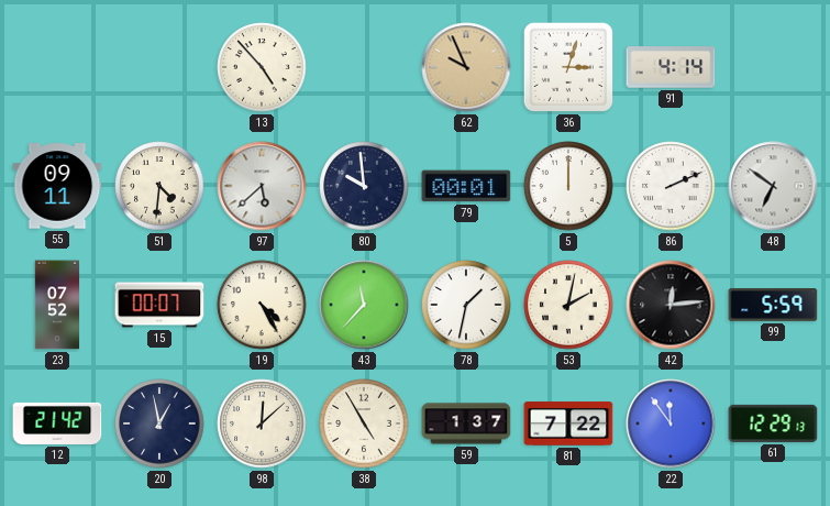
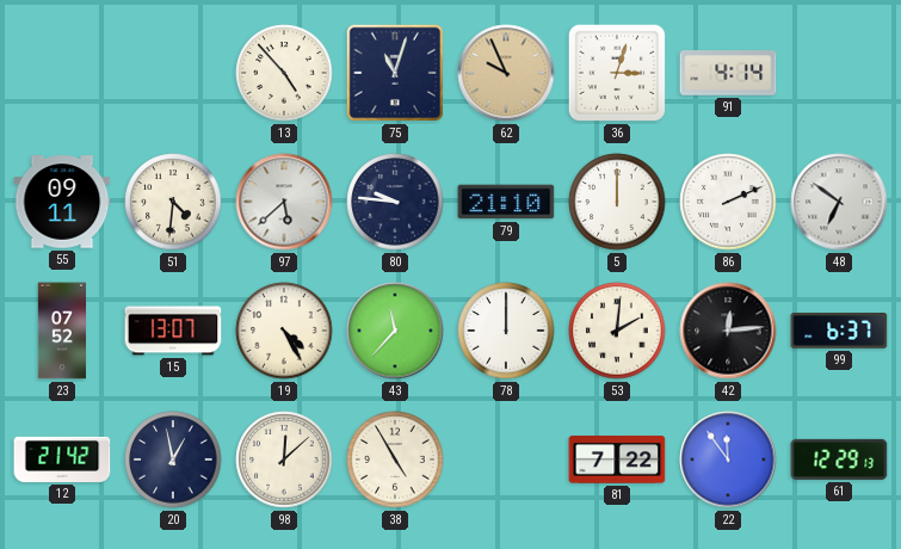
75: none -> 11:03 (395, 73)
80: 9:59 -> 9:46 (395, 202)
79: 00:01 -> 21:10 (506, 202)
15: 00:07 -> 13:07 (173, 331)
78: 1:32 -> 12:00 (506, 331)
53: 2:02 -> 2:01 (617, 331)
99: 5:59 -> 6:37 (839, 331)
59: 1:37 -> none (466, 424)
